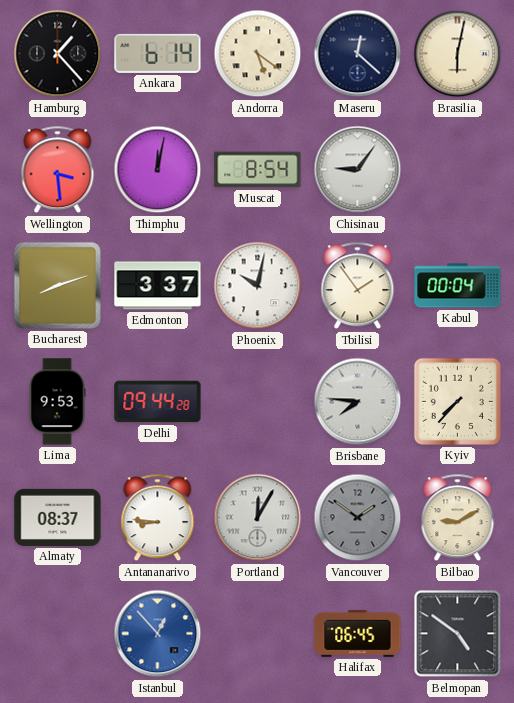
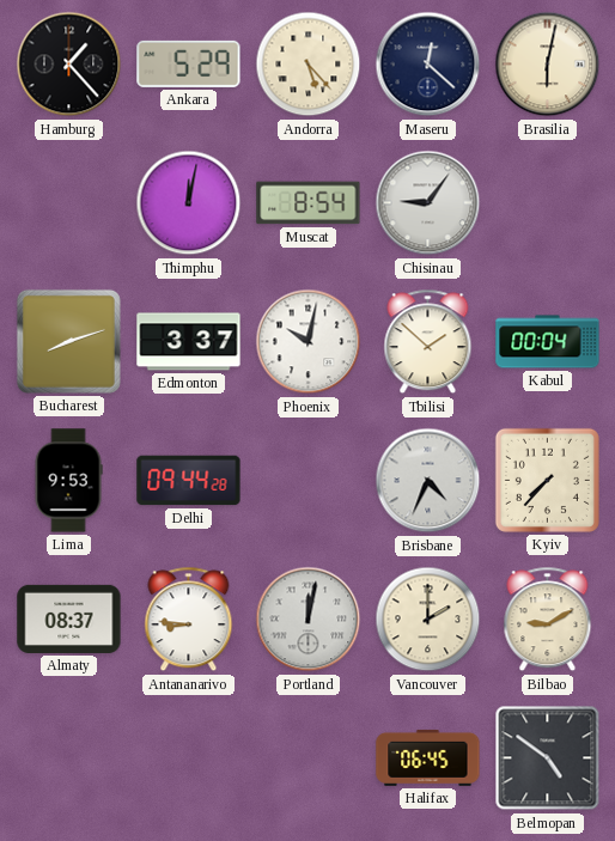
Ankara: 6:14 -> 5:29 (189, 63)
Andorra: 5:21 -> 5:23 (309, 65)
Wellington: 3:29 -> none (58, 170)
Tbilisi: 1:54 -> 1:52 (428, 342)
Brisbane: 7:46 -> 4:34 (428, 481)
Portland: 12:05 -> 12:02 (309, 620)
Vancouver: 1:51 -> 2:00 (428, 620)
Vancouver dial: grey -> cream (428, 620)
Istanbul: 12:53 -> none (158, 634)
